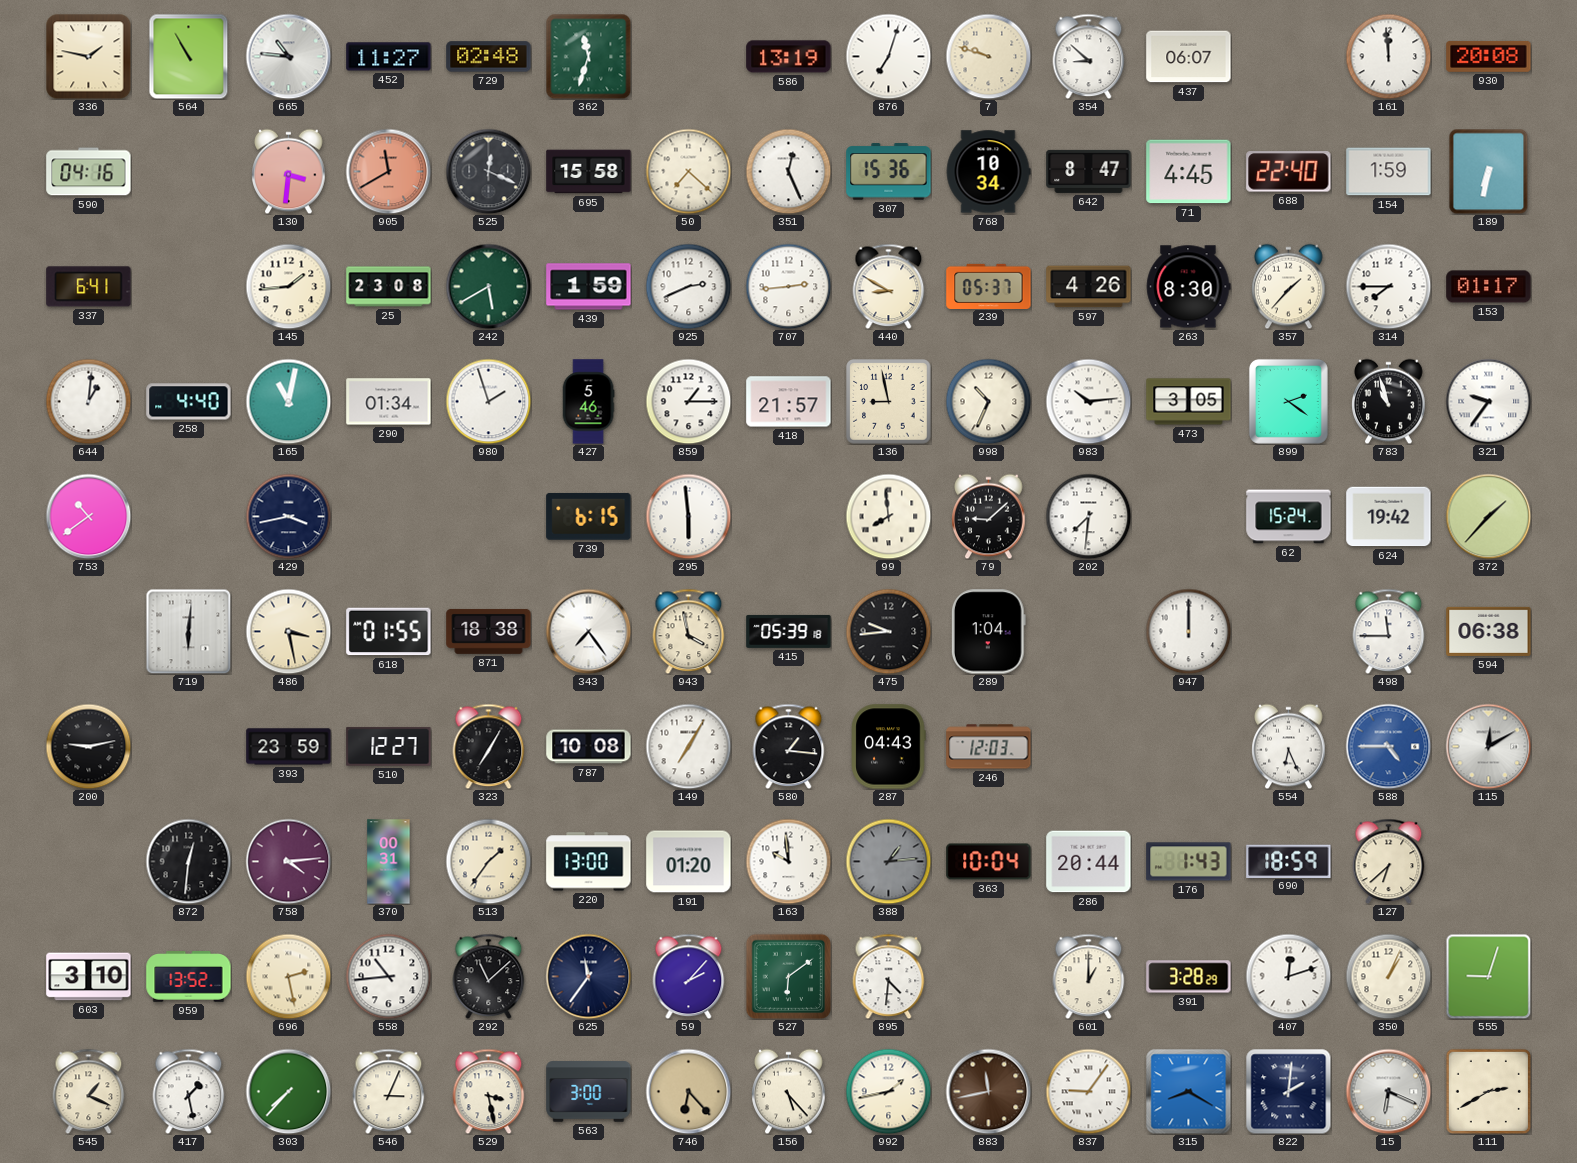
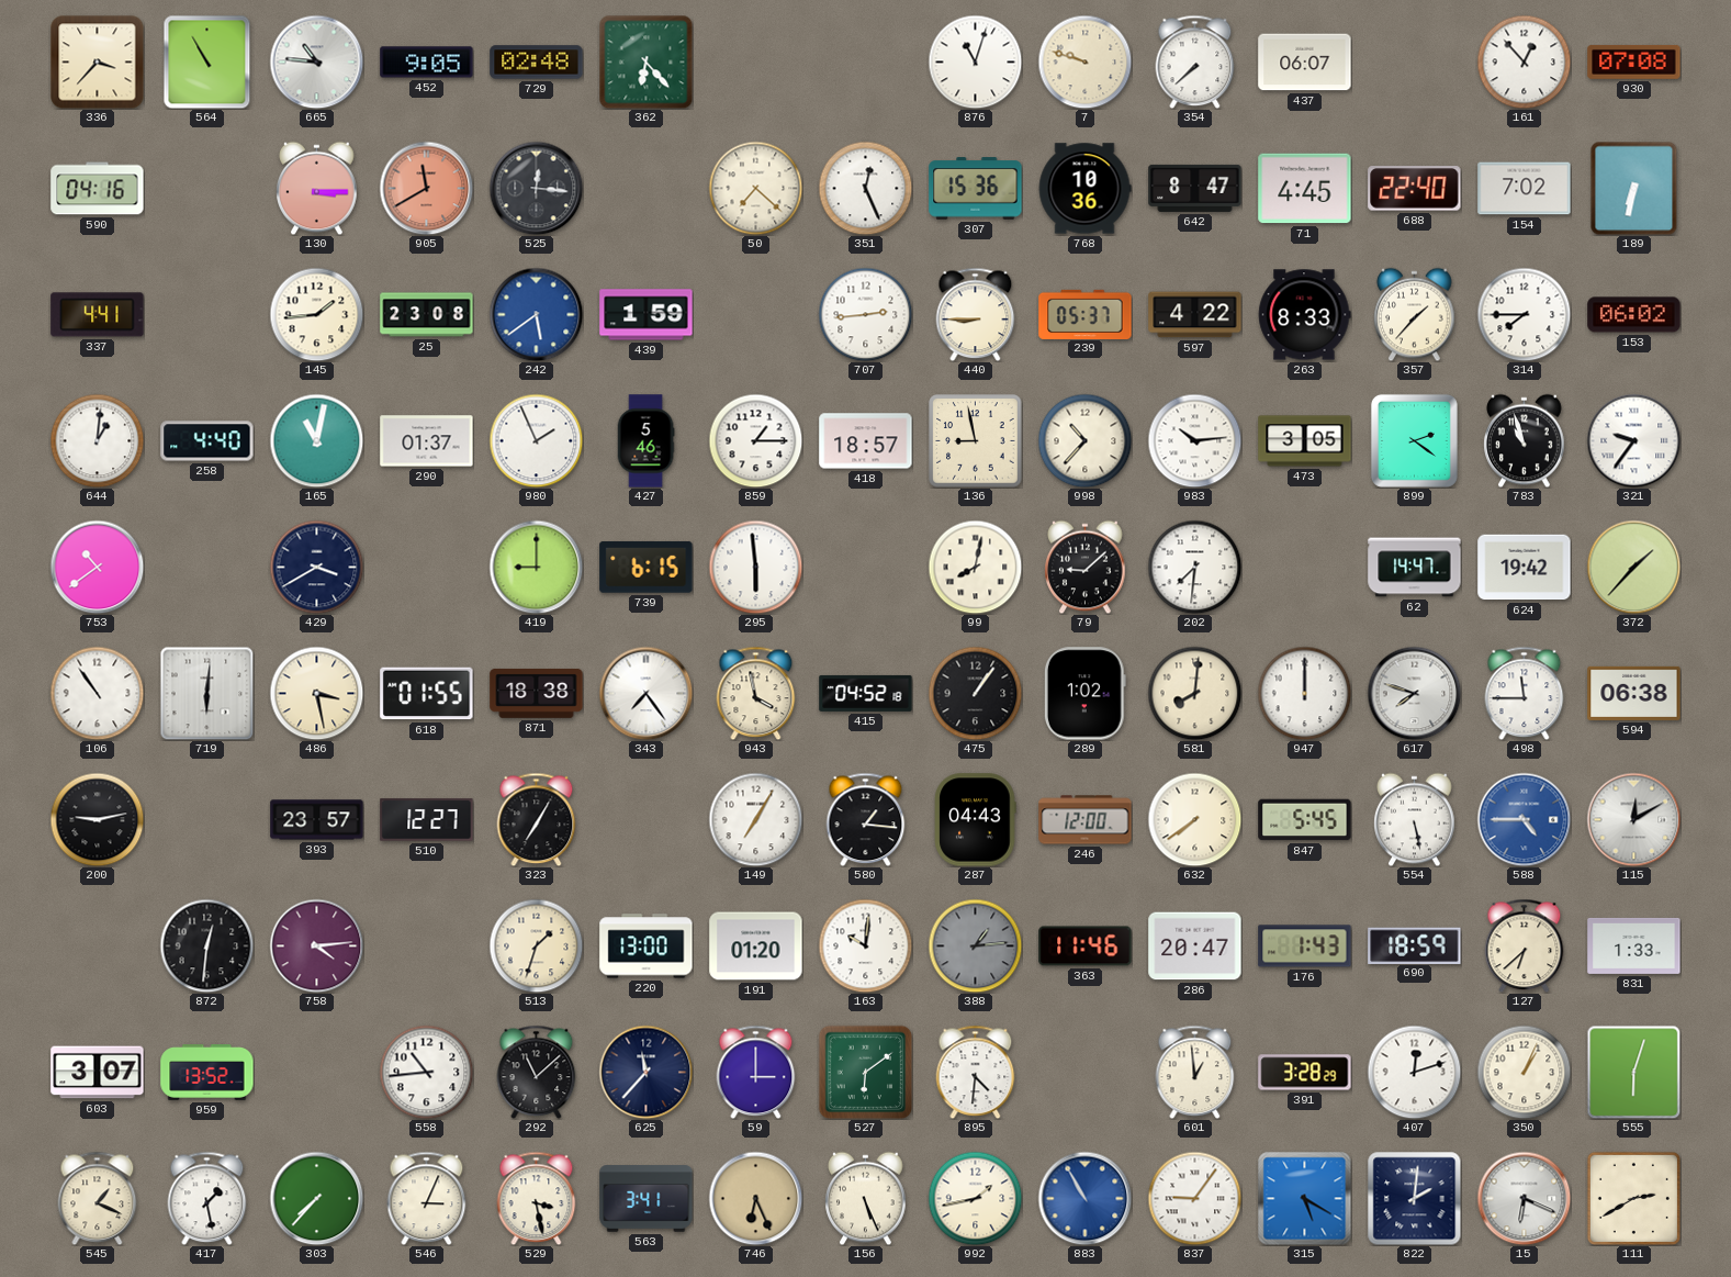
336: 1:47 -> 3:37 (97, 61)
452: 11:27 -> 9:05 (427, 63)
362: 11:33 -> 6:23 (645, 61)
586: 13:19 -> none (789, 57)
876: 7:03 -> 11:03 (975, 61)
354: 8:52 -> 7:38 (1195, 61)
161: 11:59 -> 12:53 (1524, 61)
930: 20:08 -> 07:08 (1634, 61)
130: 3:31 -> 3:15 (317, 188)
525: 12:19 -> 12:16 (536, 188)
695: 15:58 -> none (589, 172)
768: 10:34 -> 10:36 (1084, 189)
154: 1:59 -> 7:02 (1525, 189)
337: 6:41 -> 4:41 (98, 315)
242: 5:40 -> 5:39 (536, 314)
242 dial: green -> blue (536, 314)
925: 2:41 -> none (688, 286)
440: 8:50 -> 8:45 (976, 314)
597: 4:26 -> 4:22 (1195, 315)
263: 8:30 -> 8:33 (1304, 315)
153: 01:17 -> 06:02 (1634, 315)
290: 01:34 -> 01:37 (427, 441)
980: 1:57 -> 1:56 (536, 440)
418: 21:57 -> 18:57 (866, 441)
998: 10:34 -> 10:37 (1084, 440)
429: 3:43 -> 3:40 (316, 567)
419: none -> 9:00 (536, 567)
99: 7:59 -> 8:02 (975, 567)
62: 15:24 -> 14:47 (1415, 568)
106: none -> 10:54 (97, 693)
415: 05:39 -> 04:52 (866, 693)
475: 9:44 -> 1:06 (975, 693)
289: 1:04 -> 1:02 (1084, 694)
581: none -> 8:01 (1194, 693)
617: none -> 7:48 (1414, 693)
393: 23:59 -> 23:57 (317, 820)
787: 10:08 -> none (589, 747)
246: 12:03 -> 12:00 (1086, 820)
632: none -> 7:39 (1194, 819)
847: none -> 5:45 (1305, 820)
554: 6:26 -> 5:28 (1415, 819)
370: 00:31 -> none (389, 862)
513: 1:36 -> 1:33 (536, 945)
163: 9:59 -> 10:01 (865, 945)
363: 10:04 -> 11:46 (1086, 946)
286: 20:44 -> 20:47 (1195, 946)
831: none -> 1:33 (1634, 945)
603: 3:10 -> 3:07 (98, 1073)
696: 2:28 -> none (288, 976)
625: 11:36 -> 11:37 (645, 1072)
59: 2:07 -> 3:00 (756, 1072)
601: 1:00 -> 12:59 (1195, 1072)
555: 9:03 -> 6:03 (1633, 1072)
563: 3:00 -> 3:41 (647, 1199)
746: 6:23 -> 6:26 (755, 1198)
156: 5:23 -> 5:26 (866, 1198)
883: 11:43 -> 10:55 (1084, 1198)
883 dial: brown -> blue (1084, 1198)
315: 8:20 -> 5:20 (1304, 1198)
